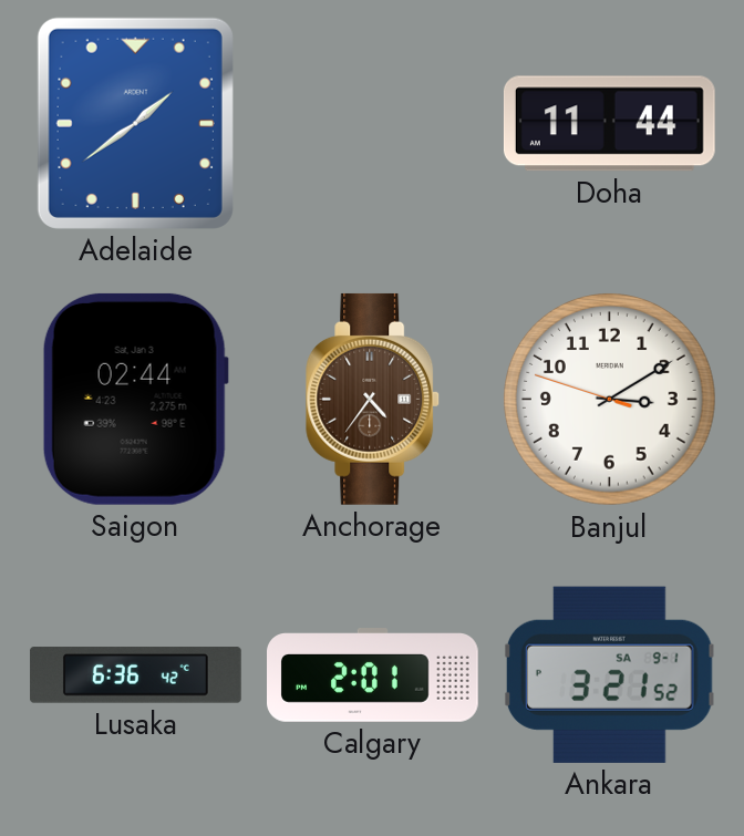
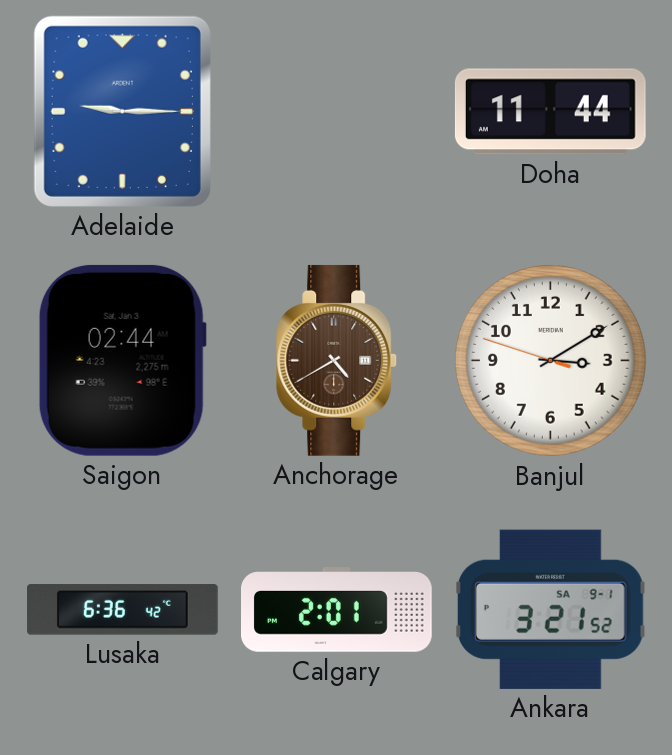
Adelaide: 1:39 -> 9:15 (122, 111)
Anchorage: 4:36 -> 4:40 (337, 360)
